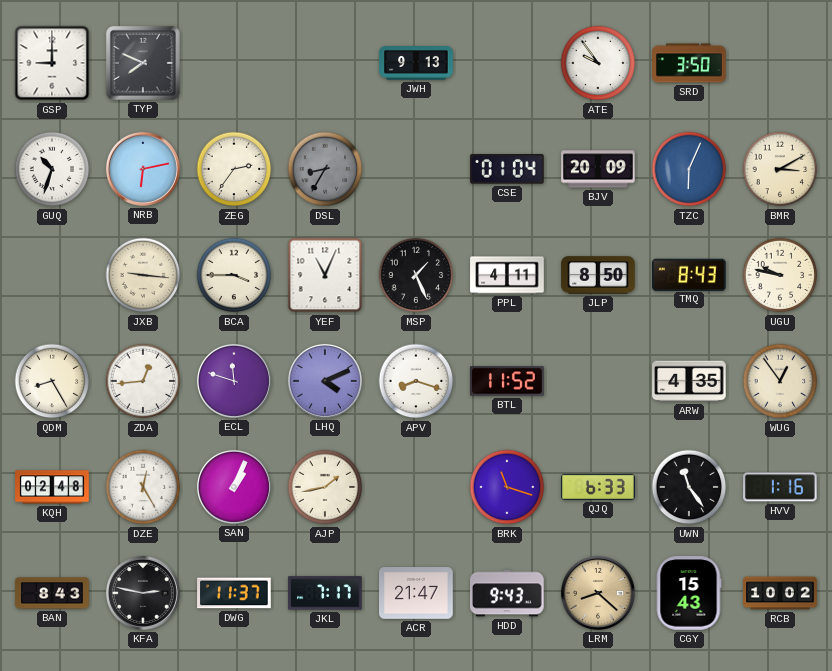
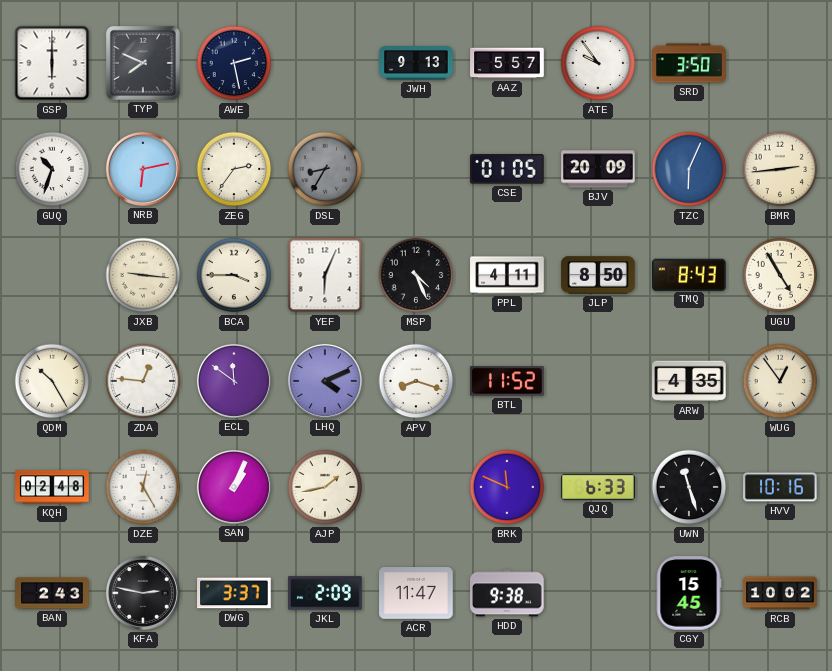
GSP: 9:00 -> 6:00 (52, 63)
AWE: none -> 2:28 (234, 63)
AAZ: none -> 5:57 (507, 63)
CSE: 01:04 -> 01:05 (508, 169)
BMR: 3:10 -> 2:44 (780, 169)
YEF: 11:04 -> 6:04 (325, 275)
MSP: 1:26 -> 4:26 (416, 275)
UGU: 9:47 -> 4:55 (780, 275)
QDM: 8:25 -> 10:25 (52, 381)
ZDA: 12:44 -> 12:46 (143, 381)
ECL: 11:48 -> 11:51 (234, 381)
BRK: 11:18 -> 11:49 (507, 487)
UWN: 11:24 -> 11:27 (689, 487)
HVV: 1:16 -> 10:16 (780, 487)
BAN: 8:43 -> 2:43 (52, 593)
DWG: 11:37 -> 3:37 (234, 593)
JKL: 7:17 -> 2:09 (325, 593)
ACR: 21:47 -> 11:47 (416, 594)
HDD: 9:43 -> 9:38 (507, 593)
LRM: 8:22 -> none (598, 593)
CGY: 15:43 -> 15:45 (689, 593)
